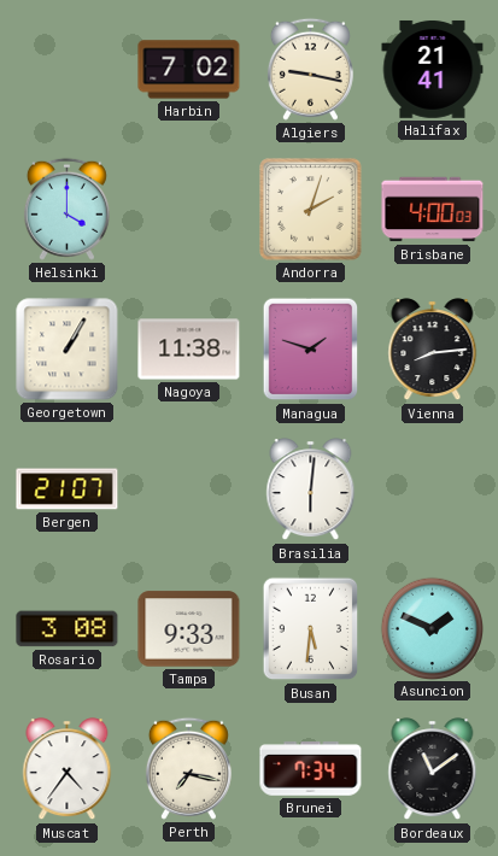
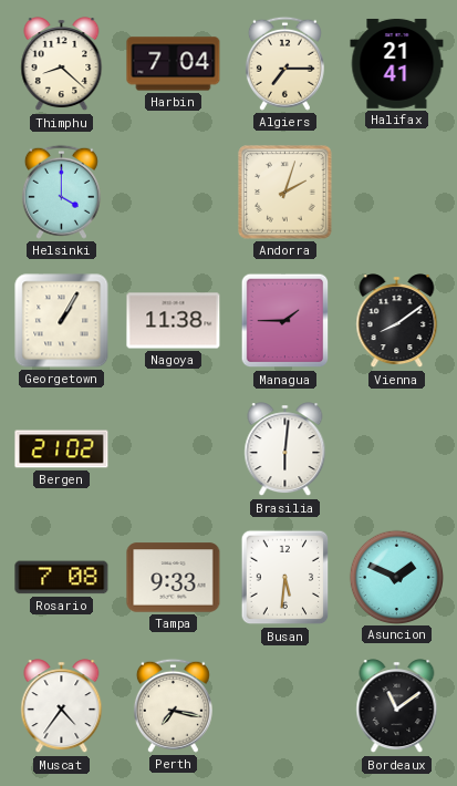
Thimphu: none -> 8:22 (62, 64)
Harbin: 7:02 -> 7:04 (174, 64)
Algiers: 9:17 -> 7:15 (284, 63)
Brisbane: 4:00 -> none (433, 210)
Managua: 1:48 -> 1:45 (285, 321)
Vienna: 8:14 -> 8:09 (397, 321)
Bergen: 21:07 -> 21:02 (62, 449)
Rosario: 3:08 -> 7:08 (62, 578)
Brunei: 7:34 -> none (311, 769)
